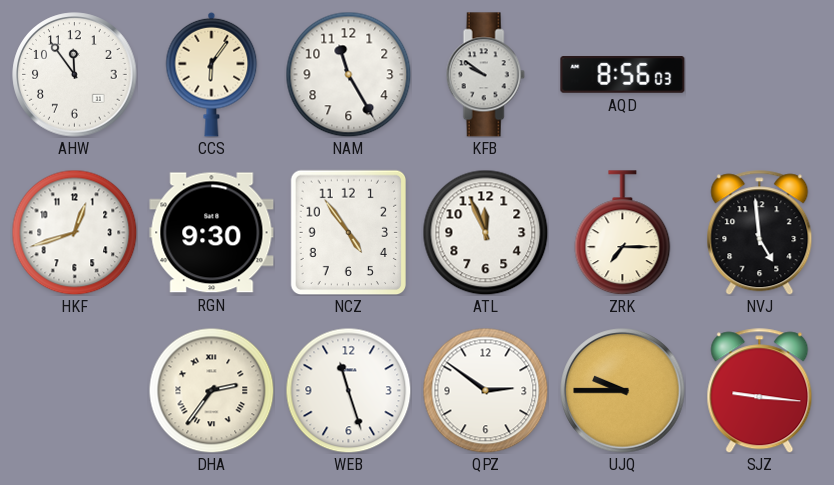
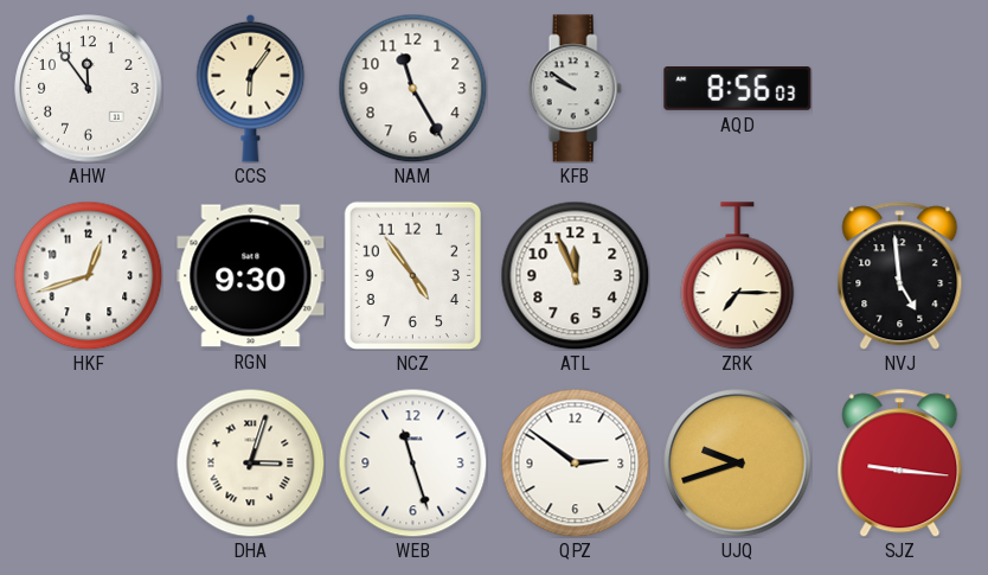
DHA: 2:36 -> 3:03 (250, 462)
UJQ: 9:45 -> 9:42 (738, 464)
